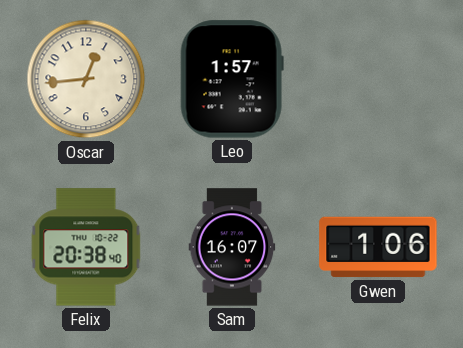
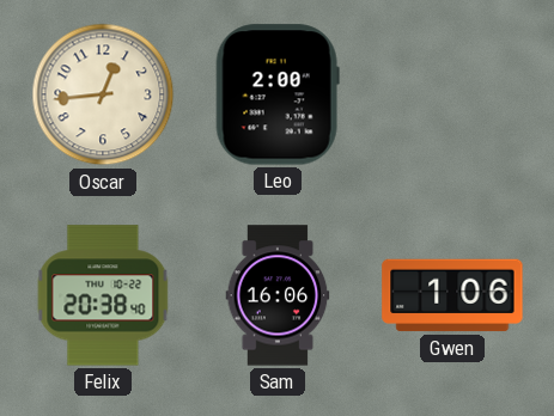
Leo: 1:57 -> 2:00 (278, 94)
Sam: 16:07 -> 16:06 (278, 295)
